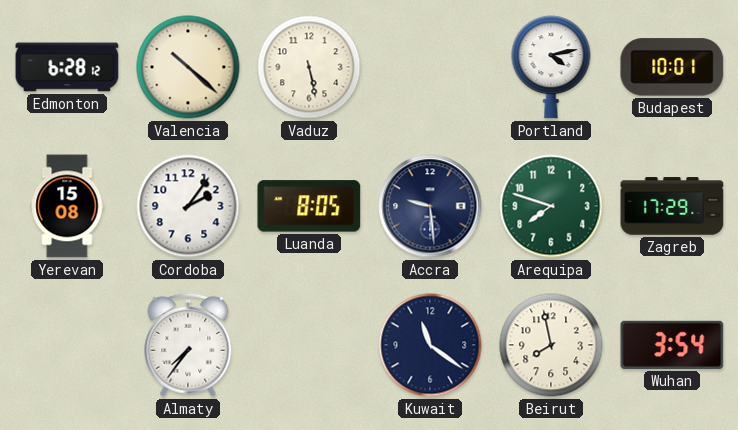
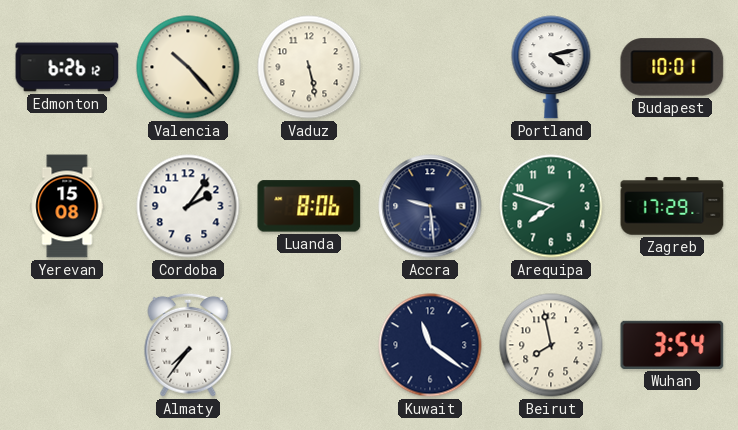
Edmonton: 6:28 -> 6:26 (67, 67)
Valencia: 10:22 -> 10:23 (188, 67)
Luanda: 8:05 -> 8:06 (309, 206)
